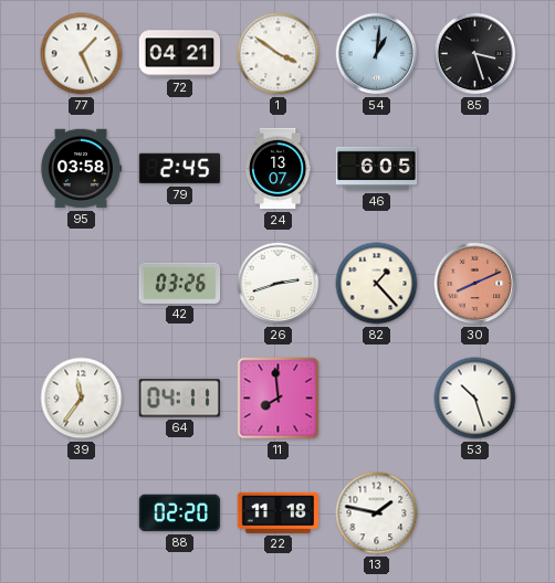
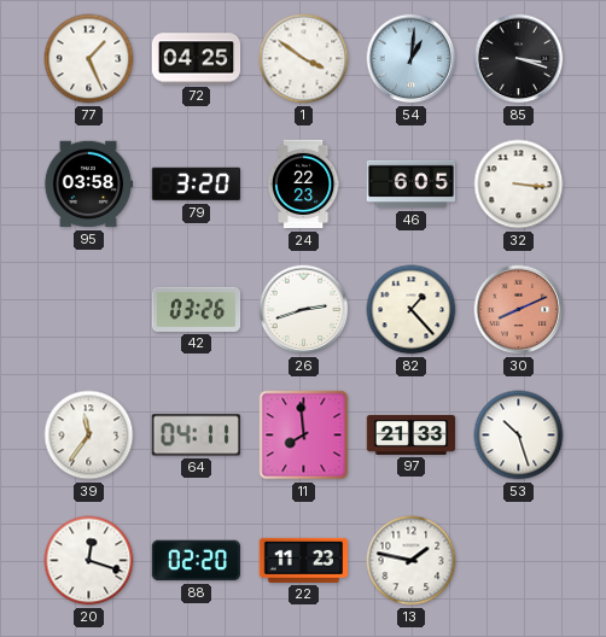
72: 04:21 -> 04:25 (197, 59)
85: 3:27 -> 3:18 (519, 59)
79: 2:45 -> 3:20 (197, 185)
24: 13:07 -> 22:23 (303, 185)
32: none -> 3:16 (519, 185)
97: none -> 21:33 (412, 436)
20: none -> 12:18 (89, 561)
22: 11:18 -> 11:23 (304, 560)
